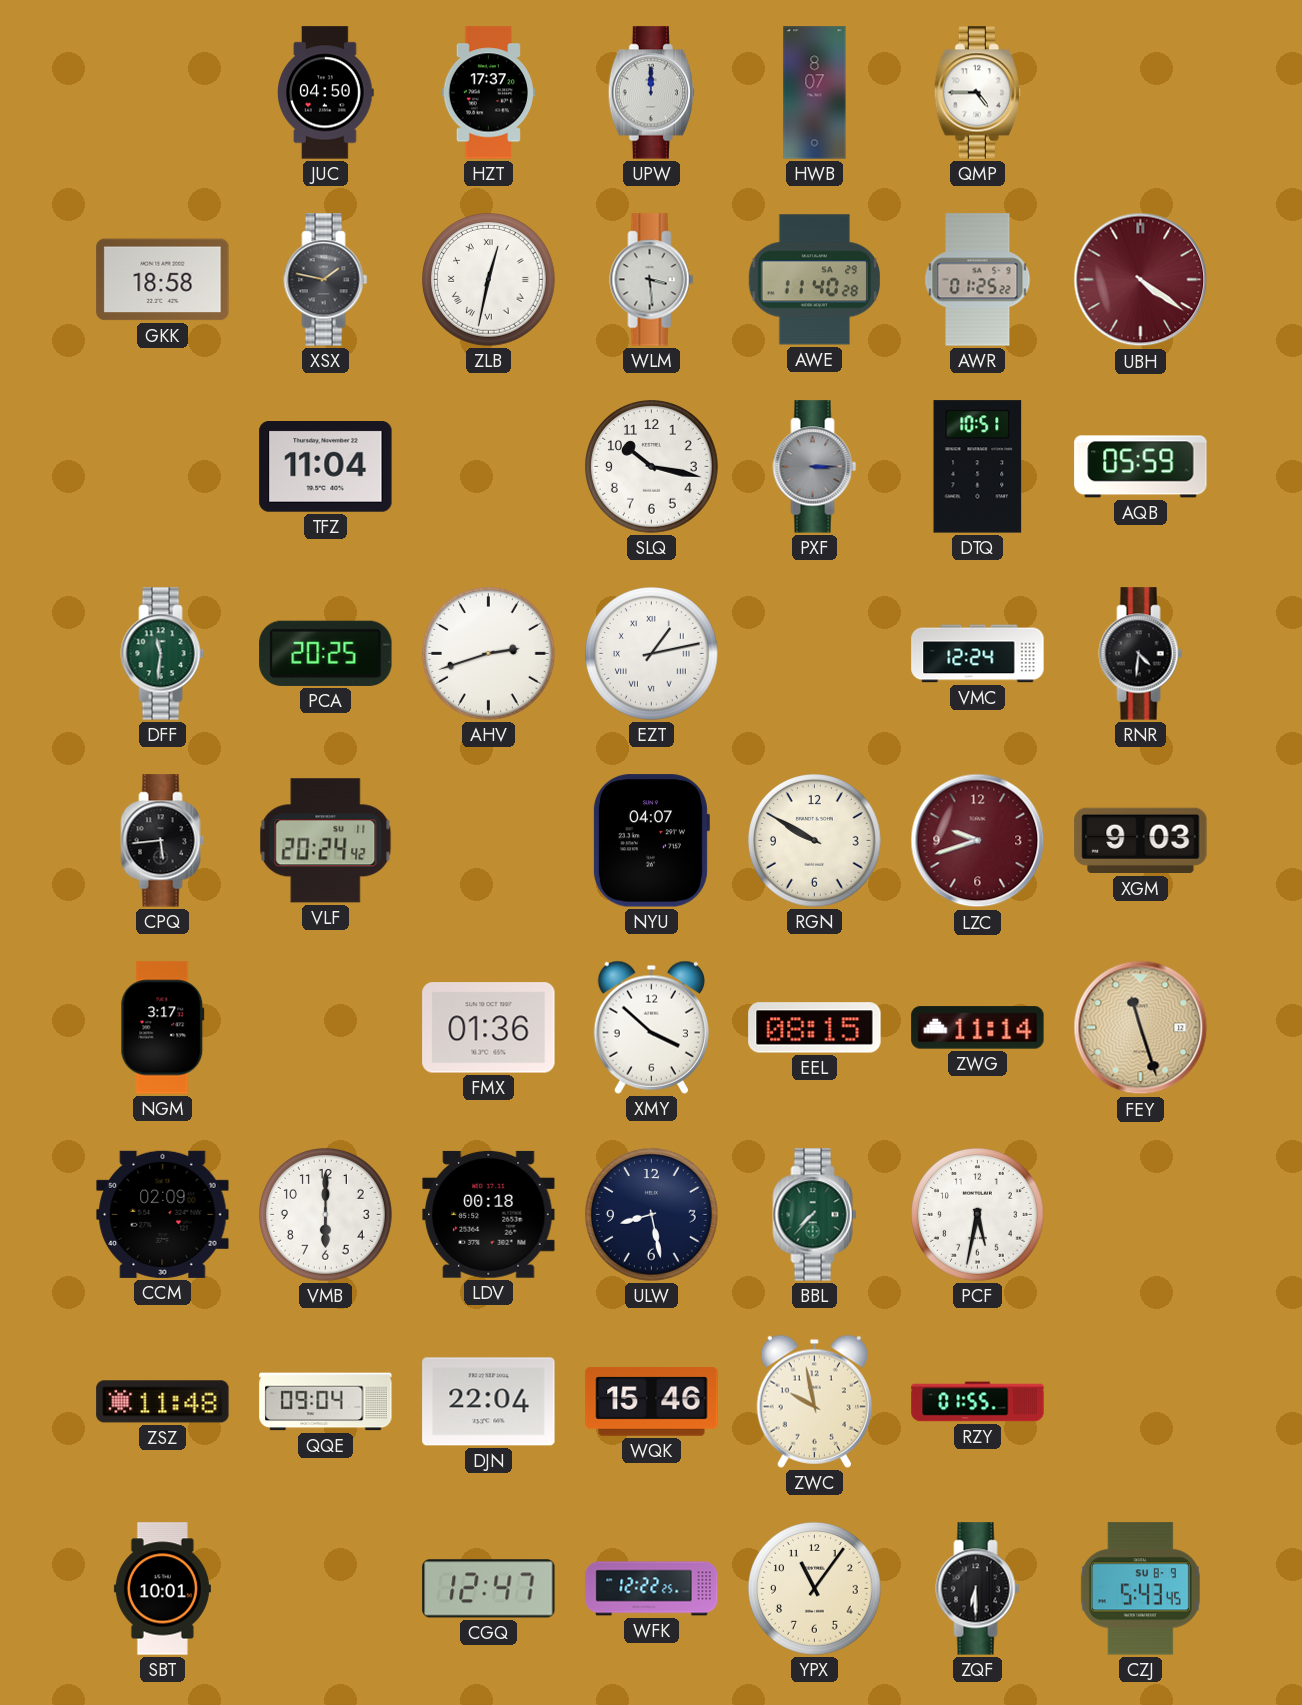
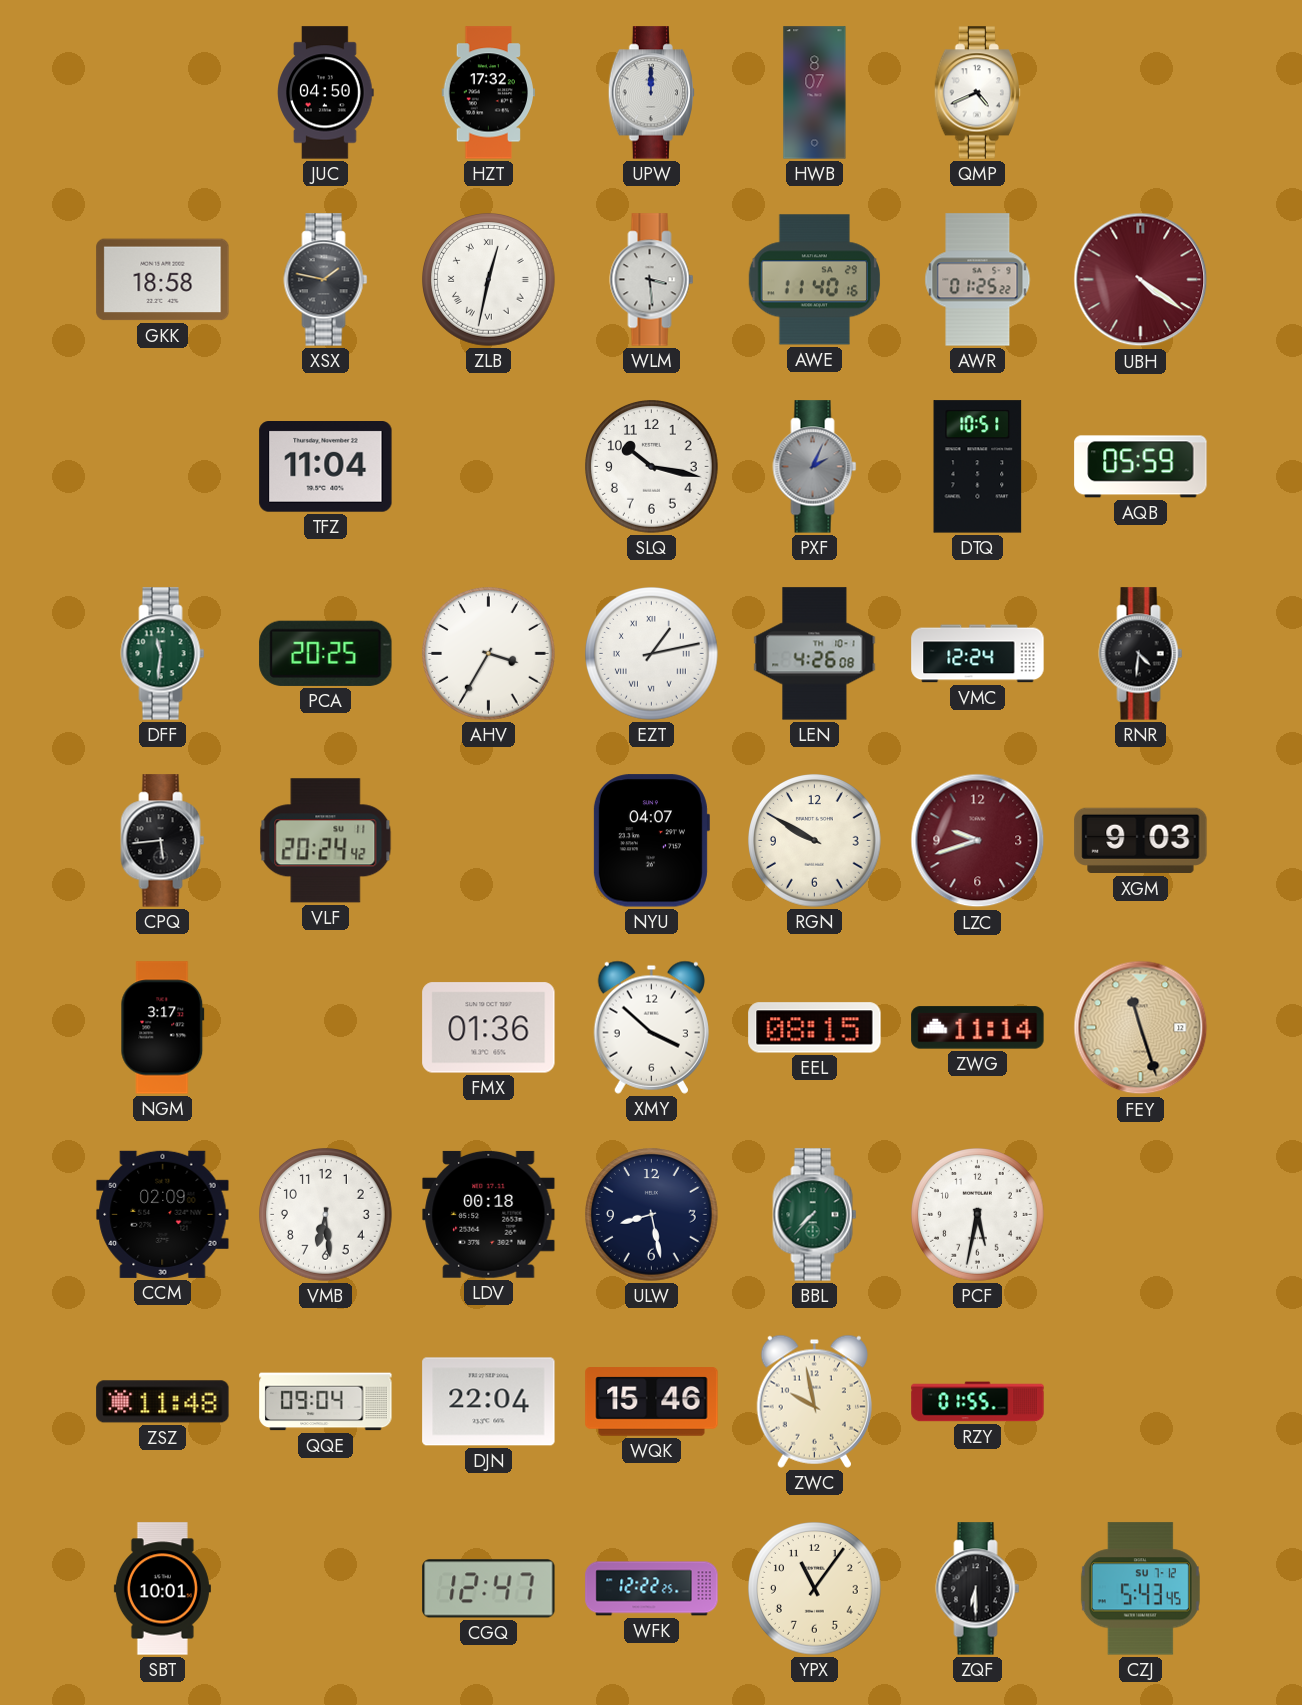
HZT: 17:37 -> 17:32 (488, 93)
QMP: 4:45 -> 4:41 (977, 93)
AWE: 11:40:28 -> 11:40:16 (814, 280)
PXF: 3:15 -> 2:04 (815, 467)
AHV: 2:42 -> 3:35 (489, 654)
LEN: none -> 4:26 (815, 654)
VMB: 6:00 -> 6:29 (326, 1215)
CZJ date: SU 8-9 -> SU 7-12 (1140, 1589)
